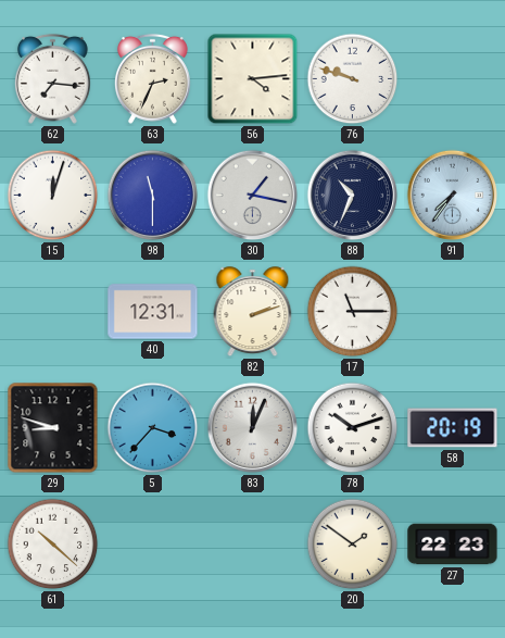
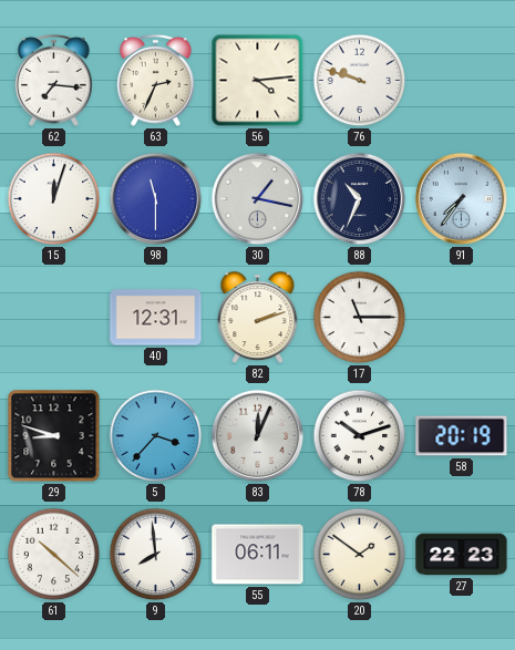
9: none -> 7:59 (156, 555)
55: none -> 06:11 (258, 555)
